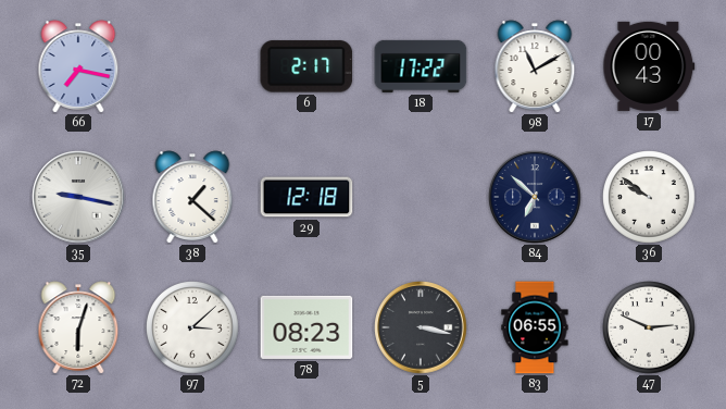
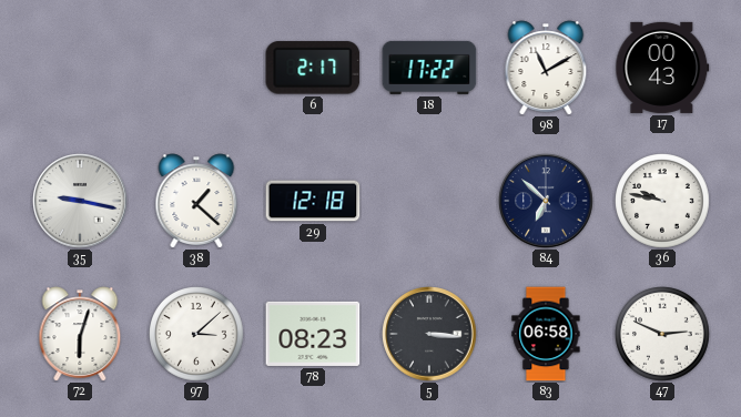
66: 7:17 -> none (78, 66)
36: 9:51 -> 9:47 (663, 202)
5: 3:17 -> 3:16 (429, 334)
83: 06:55 -> 06:58 (546, 334)
